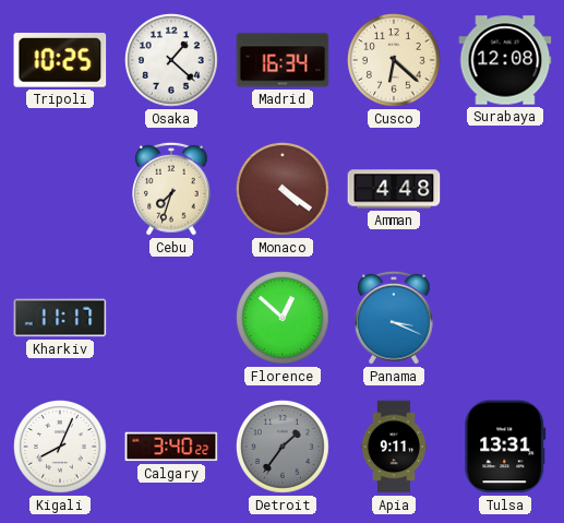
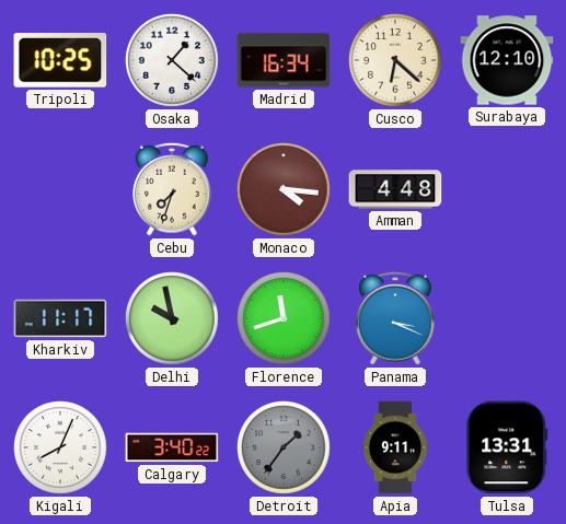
Surabaya: 12:08 -> 12:10 (507, 60)
Monaco: 4:21 -> 4:16 (285, 190)
Delhi: none -> 9:58 (173, 319)
Florence: 12:52 -> 11:42 (285, 319)
